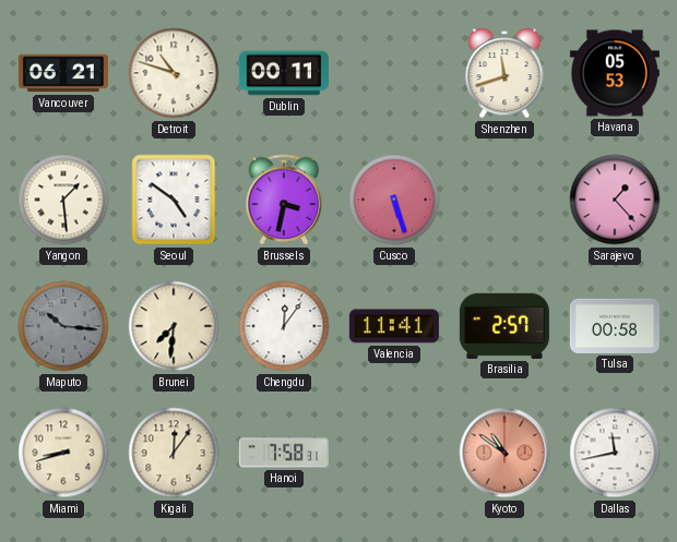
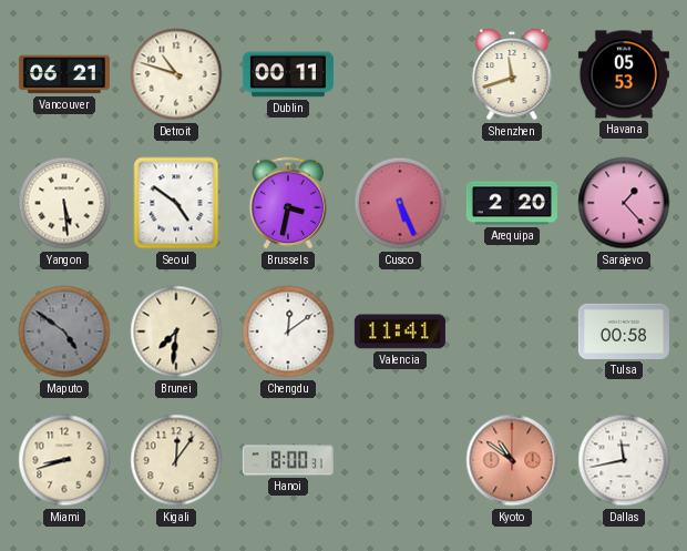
Yangon: 1:29 -> 5:29 (64, 203)
Cusco: 5:27 -> 5:26 (400, 203)
Arequipa: none -> 2:20 (512, 203)
Maputo: 10:16 -> 4:51 (64, 331)
Chengdu: 12:06 -> 12:09 (288, 331)
Brasilia: 2:57 -> none (504, 326)
Hanoi: 7:58 -> 8:00 (288, 460)
